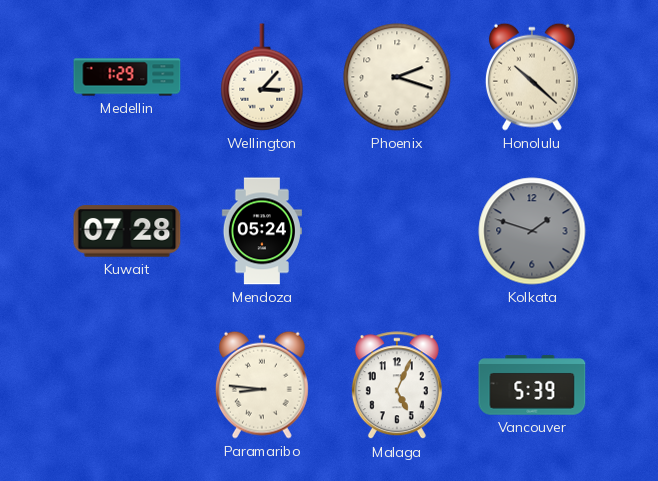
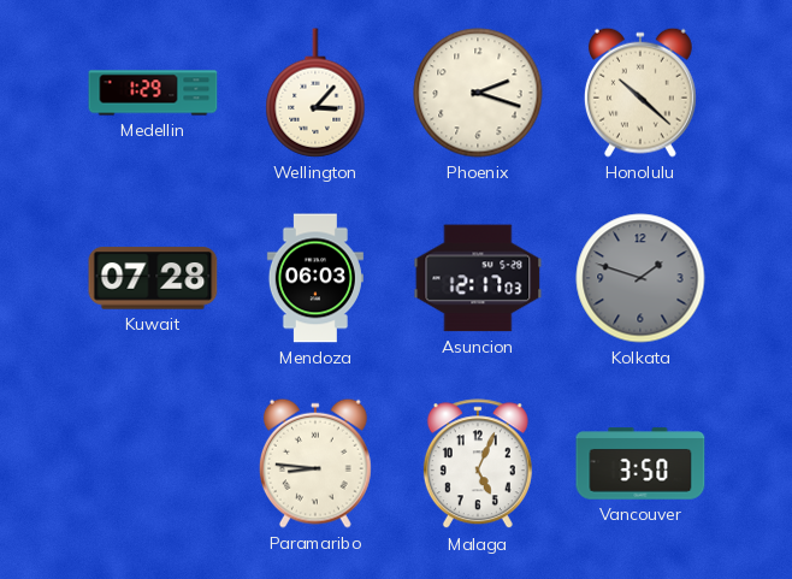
Mendoza: 05:24 -> 06:03 (315, 278)
Asuncion: none -> 12:17 (478, 278)
Vancouver: 5:39 -> 3:50 (640, 463)
